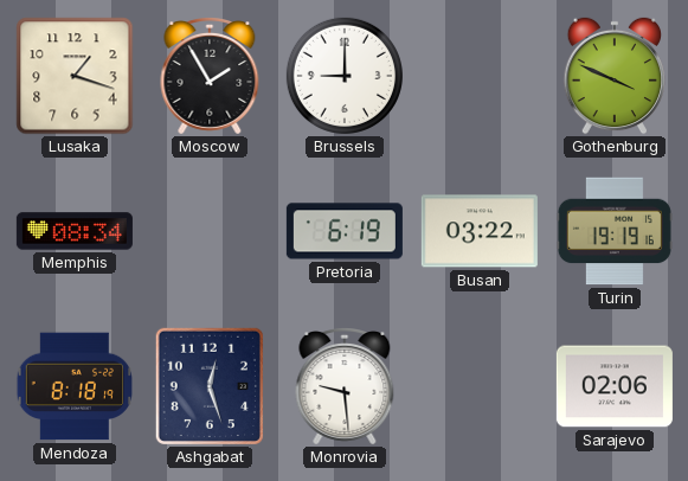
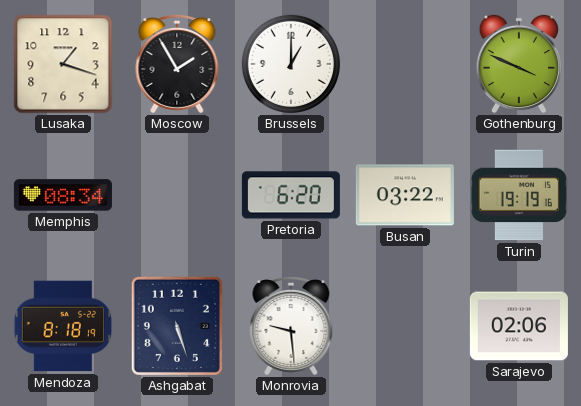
Brussels: 9:00 -> 1:00 (291, 64)
Pretoria: 6:19 -> 6:20 (291, 195)
Ashgabat: 12:27 -> 5:27 (177, 326)
